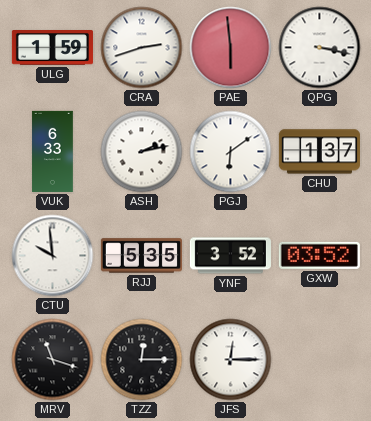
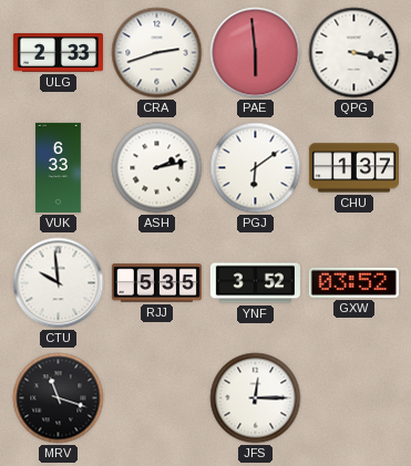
ULG: 1:59 -> 2:33 (58, 53)
TZZ: 12:15 -> none (142, 360)
